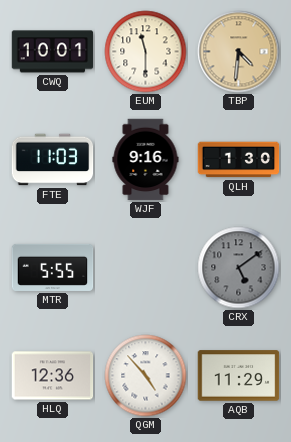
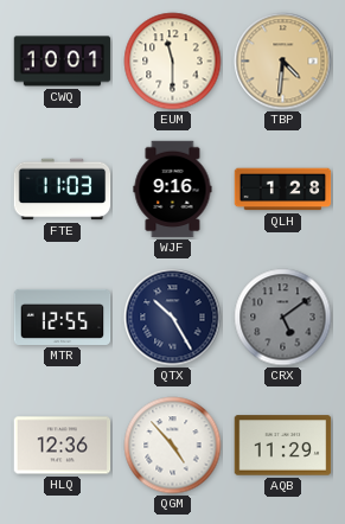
QLH: 1:30 -> 1:28 (283, 190)
MTR: 5:55 -> 12:55 (63, 317)
QTX: none -> 10:25 (173, 318)
